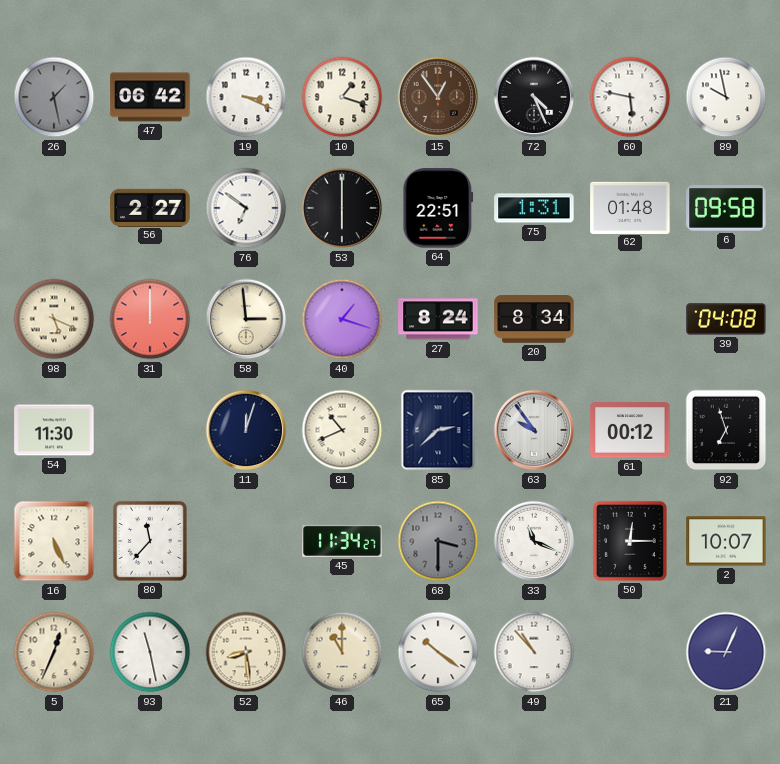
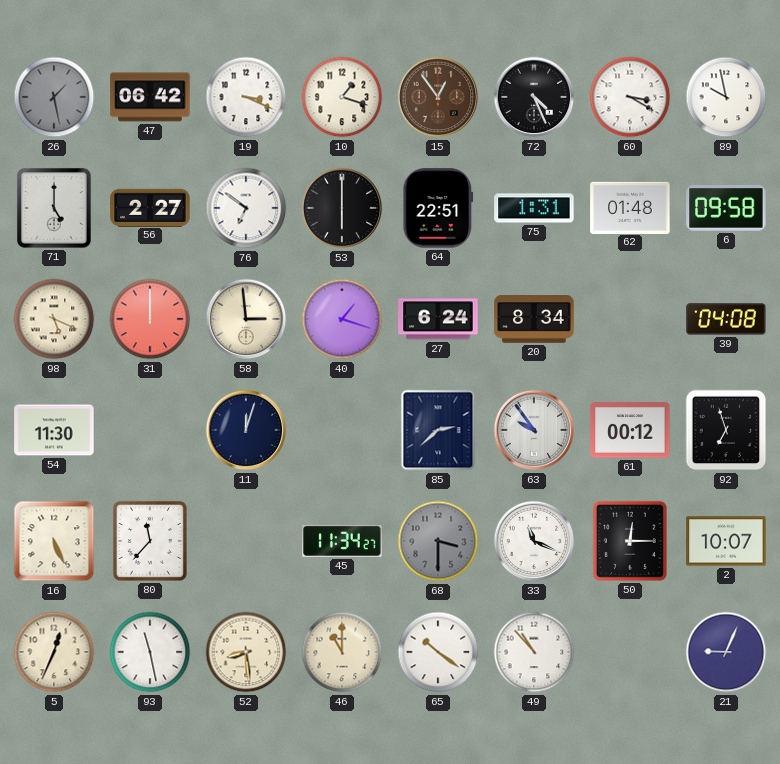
60: 5:47 -> 3:20 (630, 97)
71: none -> 5:00 (54, 208)
27: 8:24 -> 6:24 (438, 319)
81: 10:41 -> none (342, 430)
